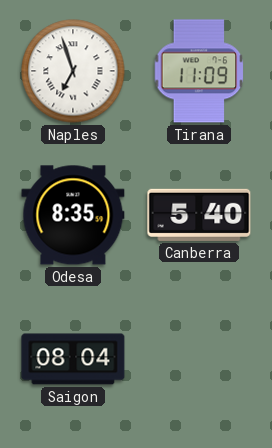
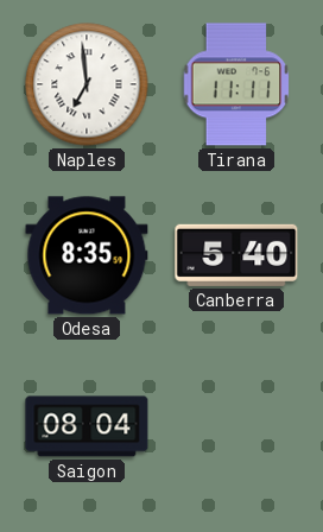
Naples: 6:57 -> 6:59 (87, 84)
Tirana: 11:09 -> 11:11 (236, 84)
